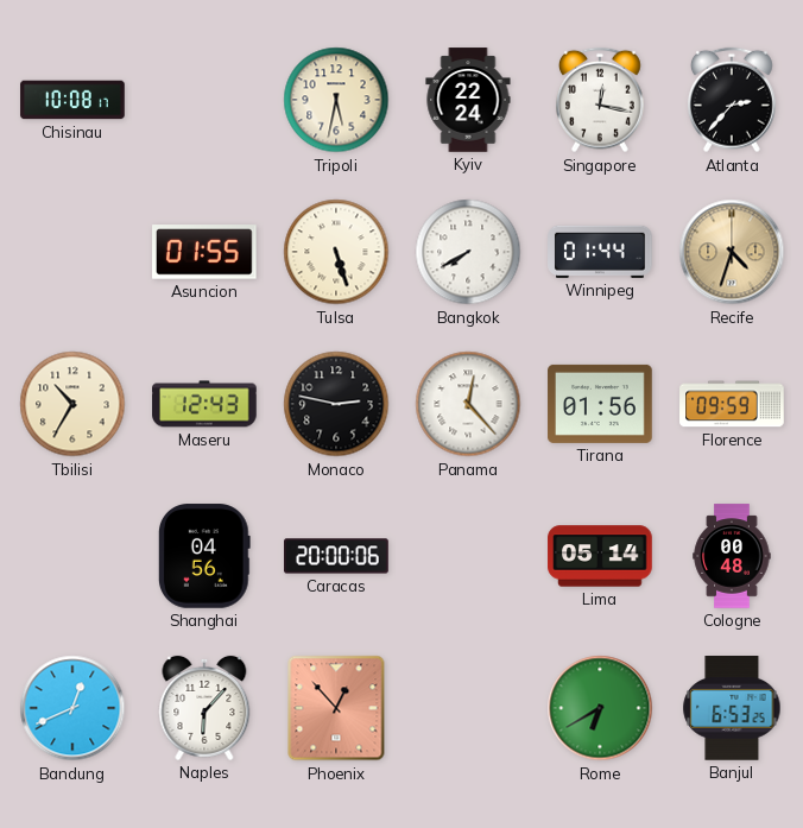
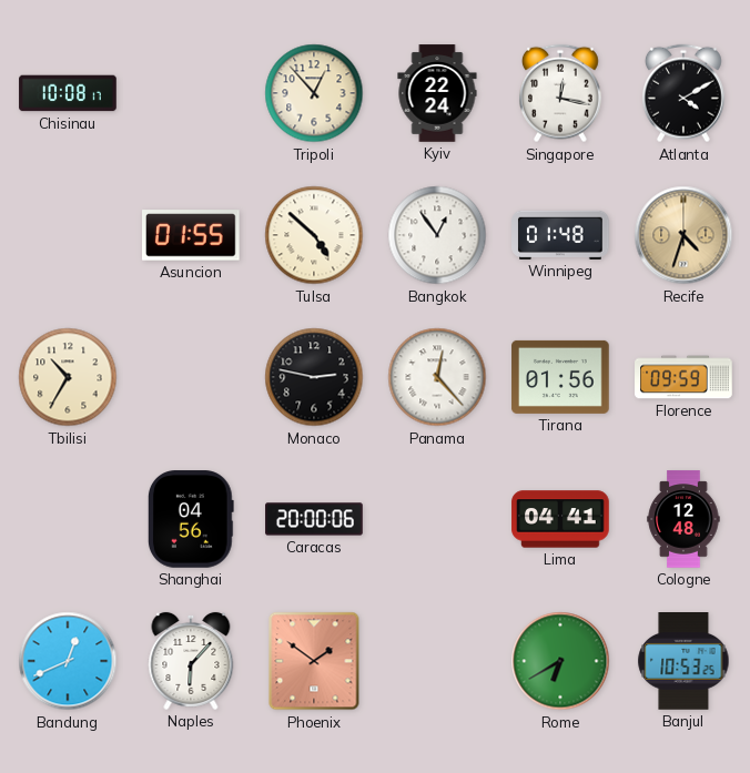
Tripoli: 5:32 -> 12:53 (314, 93)
Atlanta: 2:37 -> 4:10 (683, 93)
Tulsa: 5:27 -> 4:52 (314, 235)
Bangkok: 7:40 -> 12:54 (437, 235)
Winnipeg: 01:44 -> 01:48 (560, 235)
Maseru: 12:43 -> none (204, 404)
Lima: 05:14 -> 04:41 (560, 519)
Cologne: 00:48 -> 12:48 (683, 519)
Phoenix: 12:53 -> 1:51 (314, 661)
Banjul: 6:53 -> 10:53 (683, 662)
